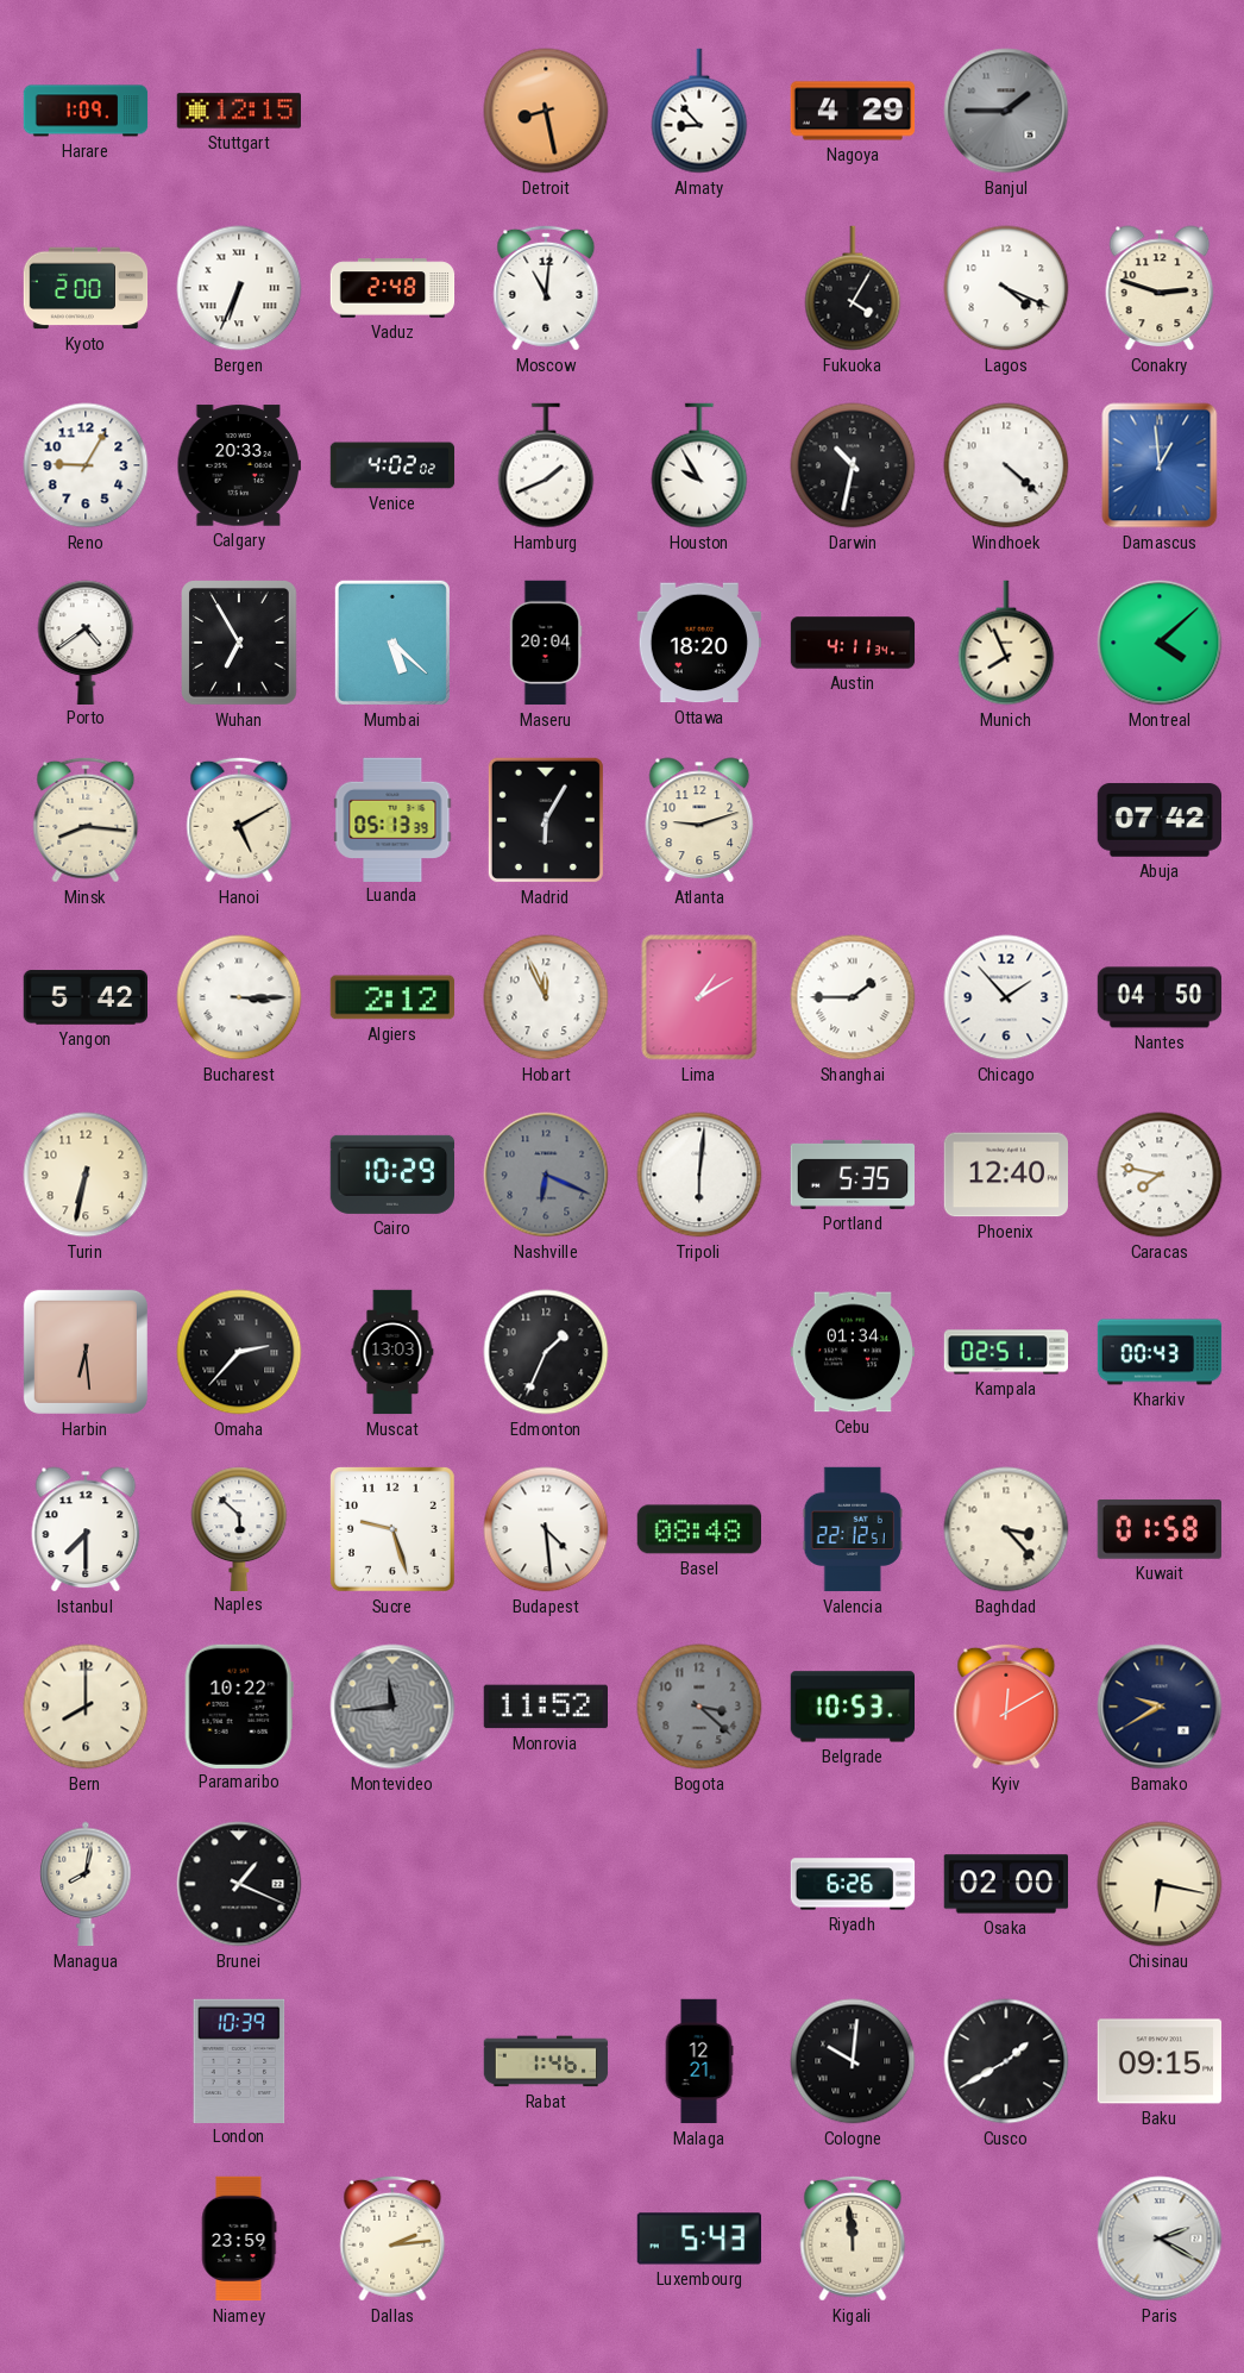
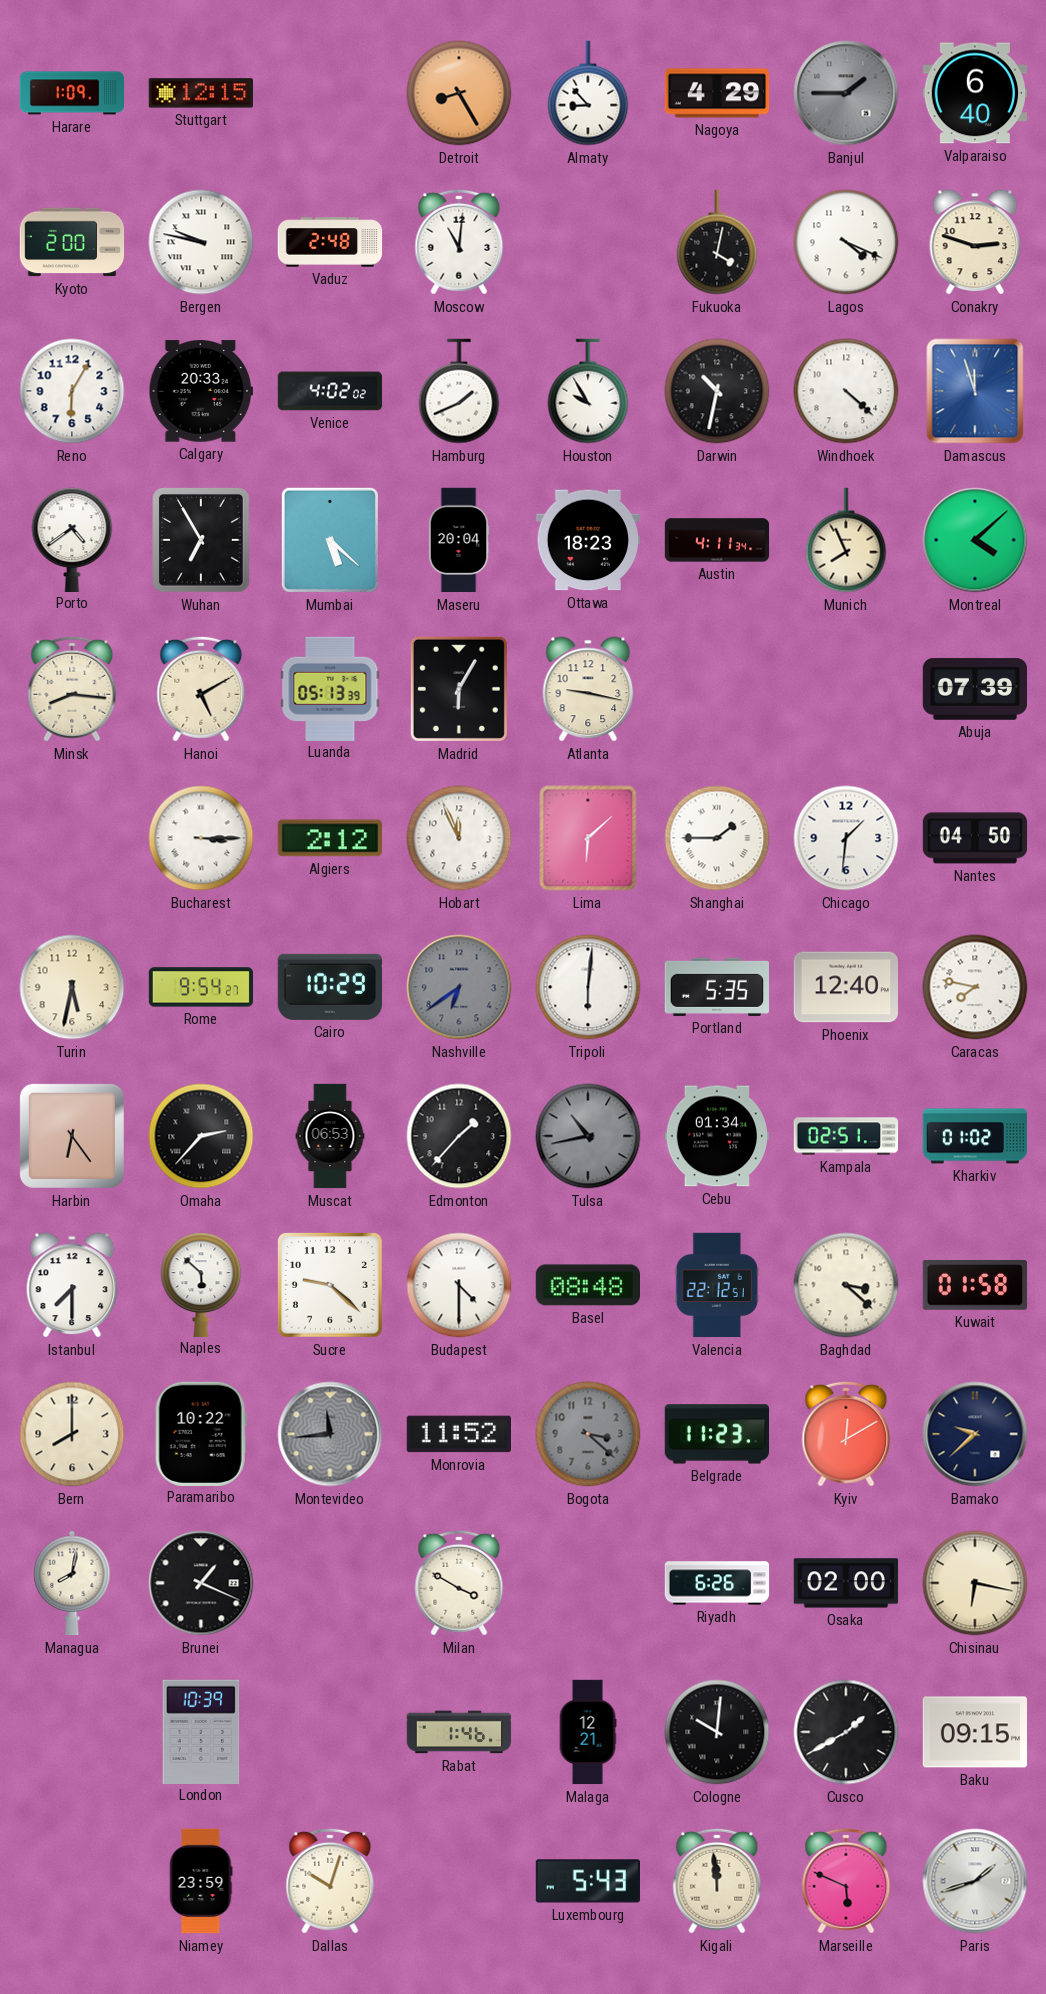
Detroit: 8:28 -> 8:25 (459, 93)
Valparaiso: none -> 6:40 (974, 93)
Bergen: 6:34 -> 9:47 (201, 242)
Fukuoka: 4:05 -> 4:02 (717, 242)
Reno: 9:05 -> 6:05 (72, 391)
Damascus: 12:59 -> 11:57 (975, 391)
Ottawa: 18:20 -> 18:23 (587, 540)
Atlanta: 9:12 -> 9:17 (588, 689)
Abuja: 07:42 -> 07:39 (974, 689)
Yangon: 5:42 -> none (84, 997)
Lima: 1:10 -> 6:08 (588, 838)
Chicago: 1:53 -> 1:31 (846, 838)
Turin: 6:32 -> 5:32 (72, 987)
Rome: none -> 9:54 (201, 987)
Nashville: 6:19 -> 6:39 (459, 987)
Harbin: 6:29 -> 6:24 (72, 1136)
Muscat: 13:03 -> 06:53 (330, 1136)
Edmonton: 1:34 -> 1:37 (459, 1136)
Tulsa: none -> 10:43 (588, 1136)
Kharkiv: 00:43 -> 01:02 (975, 1136)
Sucre: 9:27 -> 9:22 (330, 1285)
Budapest: 4:29 -> 4:30 (459, 1285)
Baghdad: 3:23 -> 3:22 (846, 1285)
Belgrade: 10:53 -> 11:23 (716, 1434)
Bamako: 9:40 -> 9:38 (975, 1434)
Milan: none -> 3:50 (459, 1583)
Dallas: 2:14 -> 10:03 (330, 1881)
Marseille: none -> 5:49 (846, 1881)
Paris: 2:20 -> 1:42 (975, 1881)
